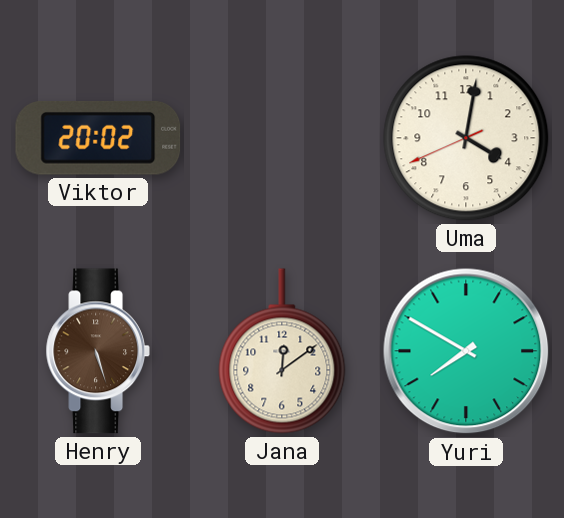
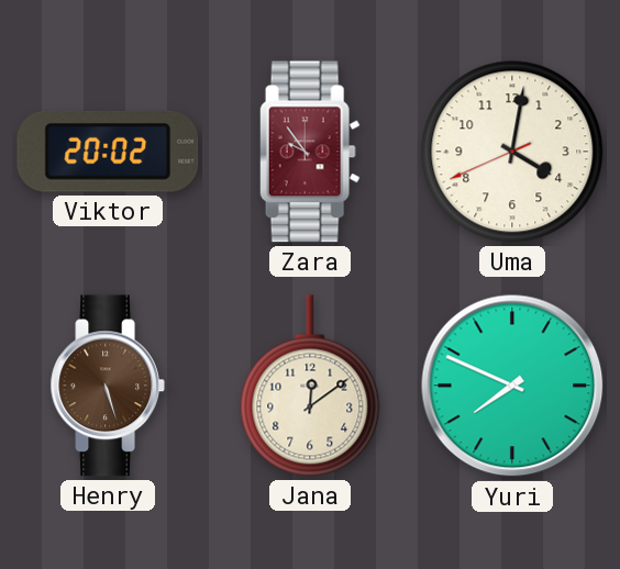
Zara: none -> 9:54 (310, 152)
Yuri: 7:50 -> 7:49 (512, 386)
